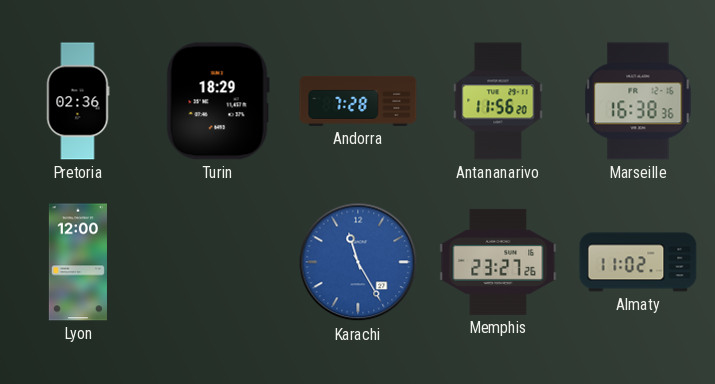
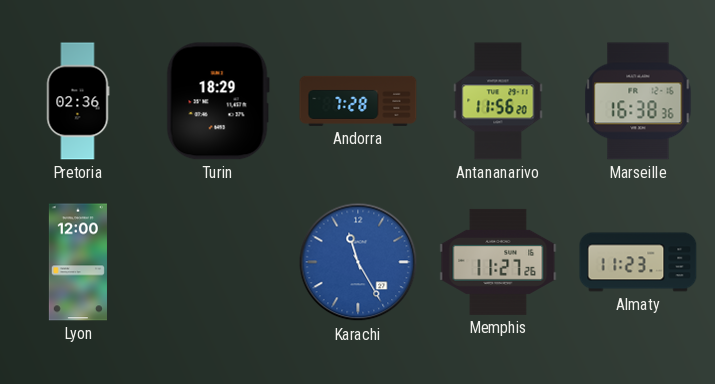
Memphis: 23:27 -> 11:27 (498, 262)
Almaty: 11:02 -> 11:23 (638, 262)
